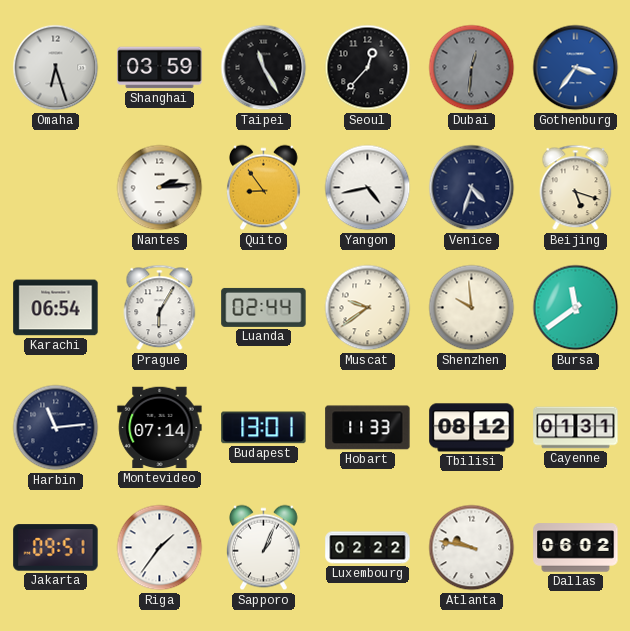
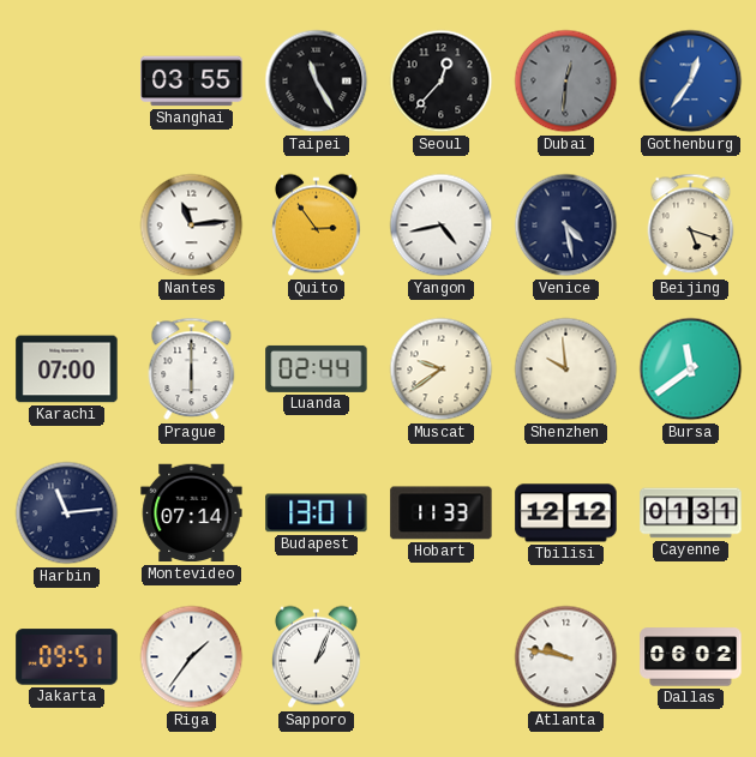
Omaha: 6:27 -> none (56, 68)
Shanghai: 03:59 -> 03:55 (192, 82)
Gothenburg: 3:36 -> 12:36 (691, 82)
Nantes: 2:14 -> 11:14 (192, 226)
Quito: 8:54 -> 2:54 (317, 226)
Venice: 4:33 -> 4:28 (566, 226)
Karachi: 06:54 -> 07:00 (67, 370)
Prague: 6:05 -> 6:00 (192, 370)
Tbilisi: 08:12 -> 12:12 (566, 513)
Luxembourg: 02:22 -> none (368, 548)
